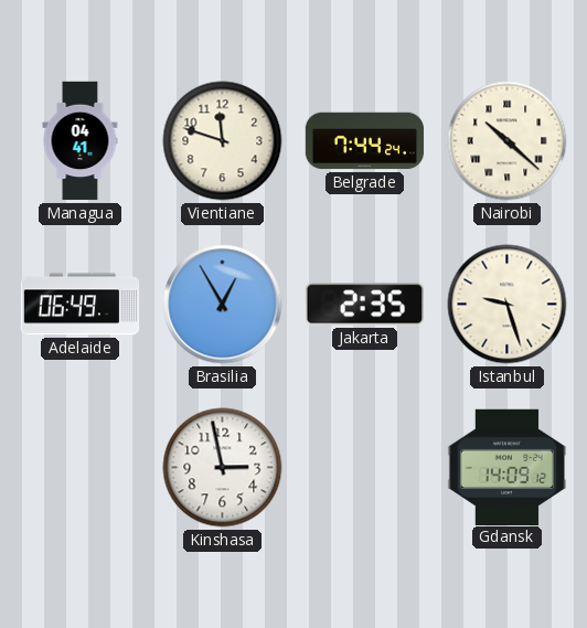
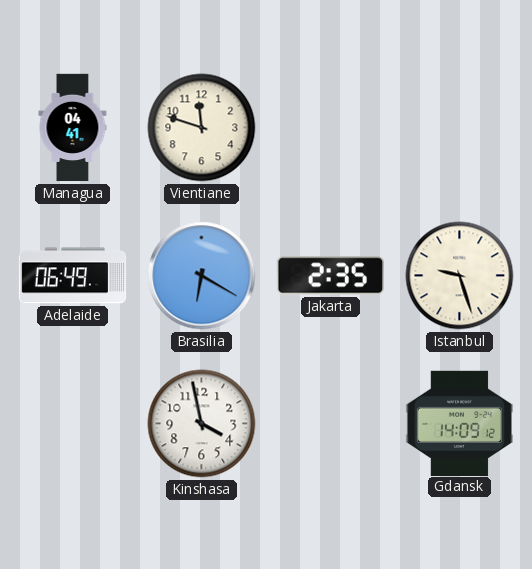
Belgrade: 7:44 -> none (365, 141)
Nairobi: 10:22 -> none (508, 141)
Brasilia: 12:55 -> 6:20 (202, 276)
Kinshasa: 2:58 -> 3:58 (202, 424)
